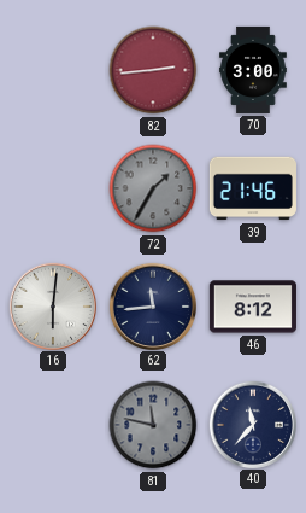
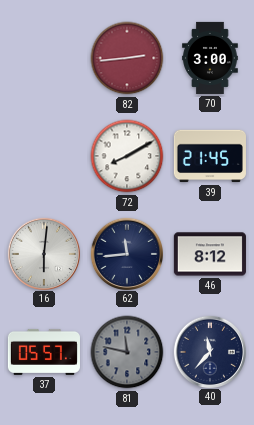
72: 1:35 -> 8:10 (127, 156)
72 dial: grey -> white (127, 156)
39: 21:46 -> 21:45 (210, 156)
37: none -> 05:57 (44, 352)
